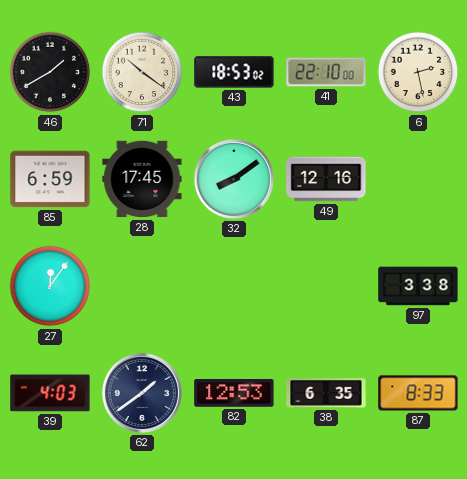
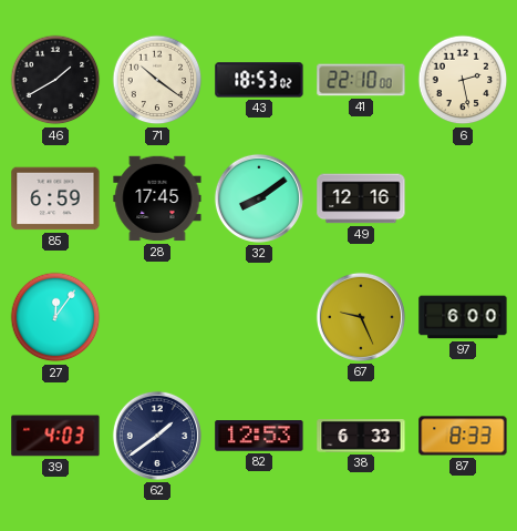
67: none -> 9:26 (361, 317)
97: 3:38 -> 6:00 (463, 317)
38: 6:35 -> 6:33 (361, 437)
